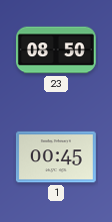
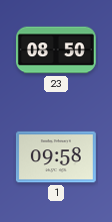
1: 00:45 -> 09:58 (56, 157)
